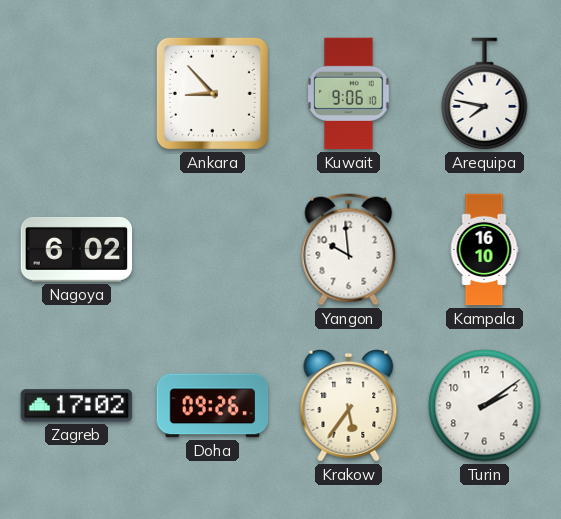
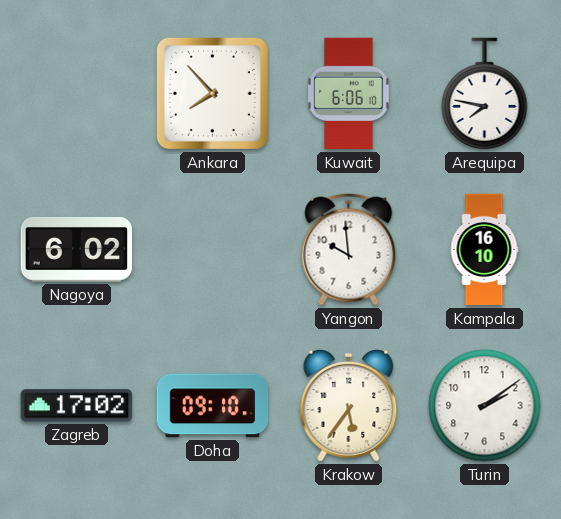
Ankara: 8:53 -> 7:53 (212, 93)
Kuwait: 9:06 -> 6:06 (349, 94)
Doha: 09:26 -> 09:10 (213, 406)
